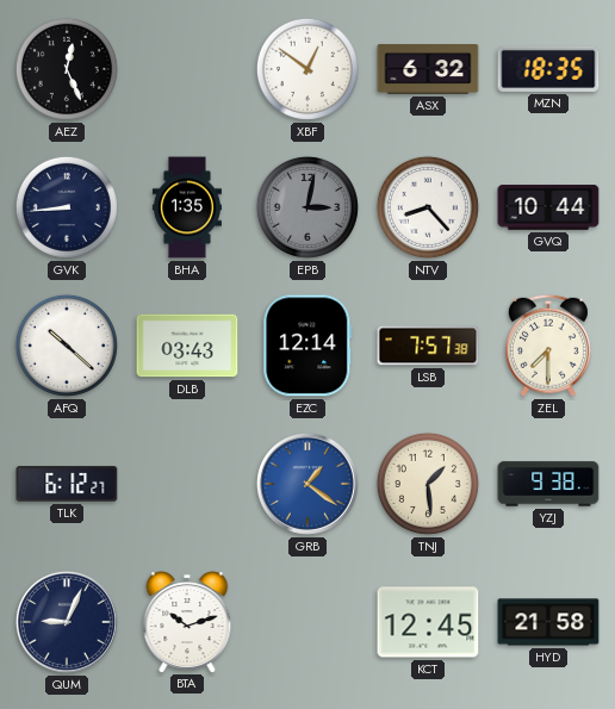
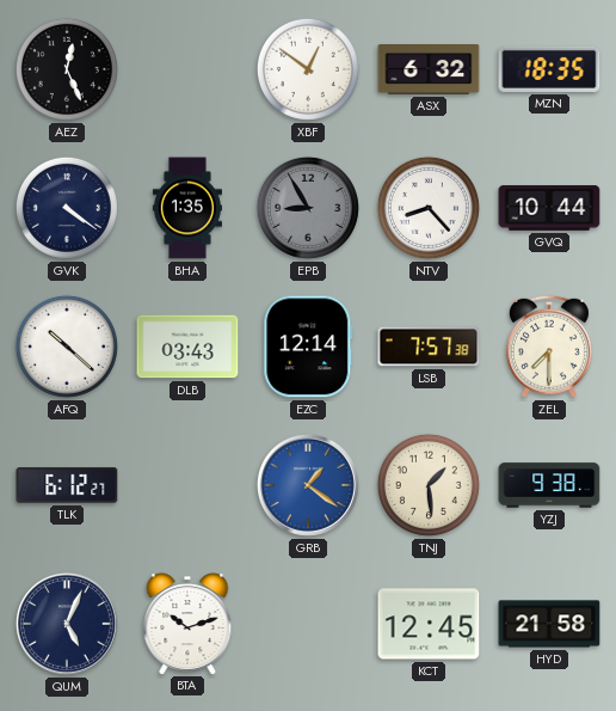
GVK: 8:44 -> 4:21 (67, 208)
EPB: 3:02 -> 8:55 (308, 208)
QUM: 9:04 -> 5:04 (67, 624)
